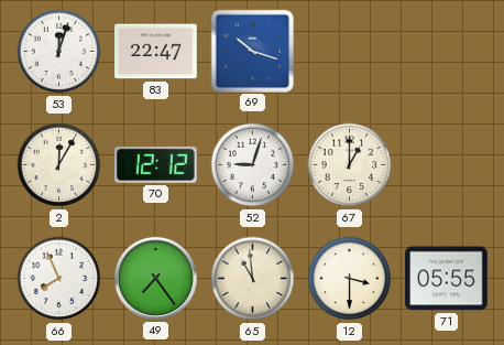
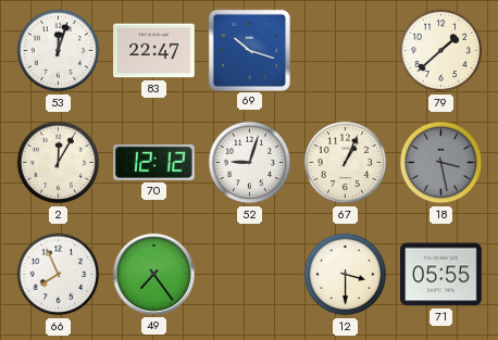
79: none -> 1:38 (441, 51)
67: 1:00 -> 1:04 (346, 163)
18: none -> 3:28 (441, 163)
65: 10:59 -> none (253, 279)
